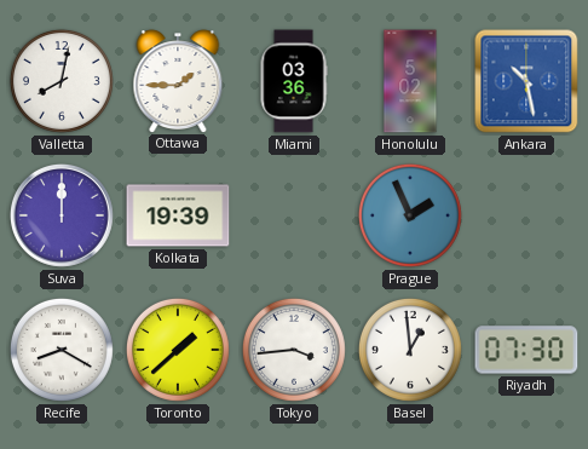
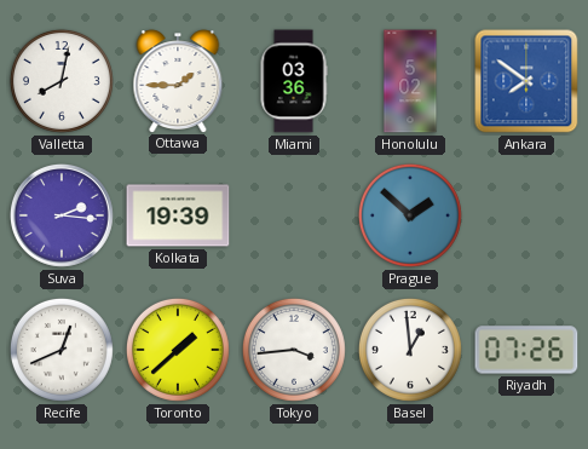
Ankara: 10:28 -> 7:51 (526, 81)
Suva: 12:00 -> 2:16 (62, 215)
Prague: 1:56 -> 1:52 (410, 215)
Recife: 8:20 -> 12:41 (62, 350)
Riyadh: 07:30 -> 07:26 (526, 350)
